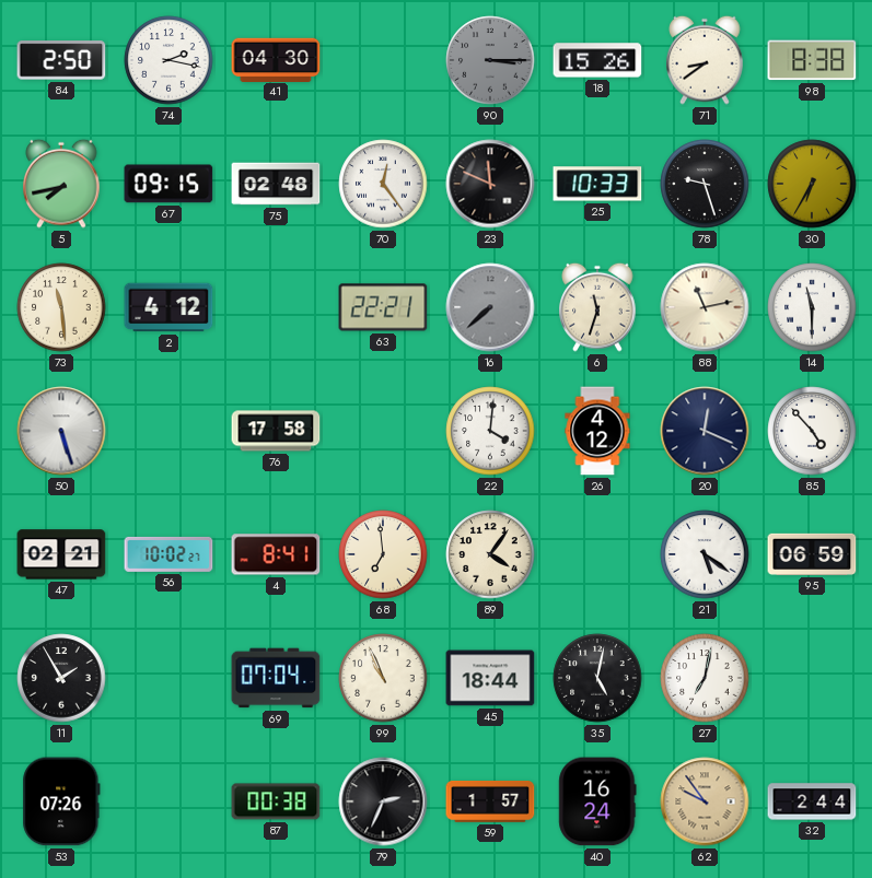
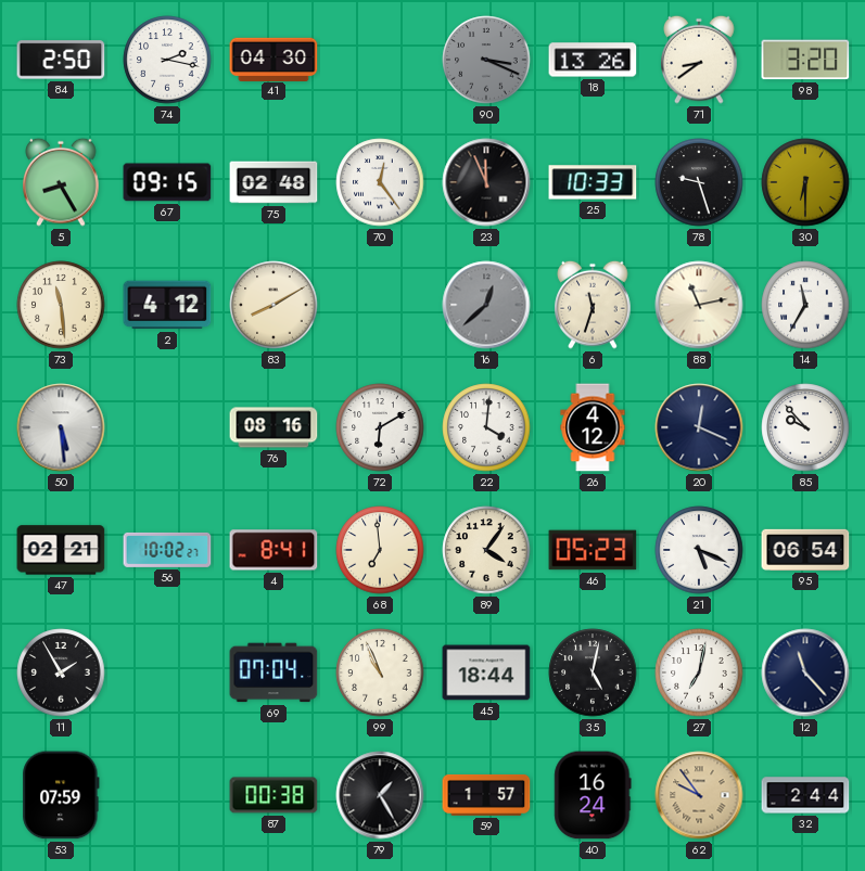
90: 3:15 -> 3:19 (486, 60)
18: 15:26 -> 13:26 (593, 60)
98: 8:38 -> 3:20 (805, 60)
5: 7:43 -> 8:25 (61, 182)
23: 11:49 -> 11:56 (486, 182)
30: 6:35 -> 6:30 (805, 182)
83: none -> 8:10 (274, 305)
63: 22:21 -> none (383, 307)
16: 7:38 -> 12:38 (486, 305)
14: 11:30 -> 11:35 (805, 305)
50: 5:27 -> 5:29 (61, 427)
76: 17:58 -> 08:16 (274, 427)
72: none -> 6:10 (380, 427)
85: 4:53 -> 9:53 (805, 427)
46: none -> 05:23 (593, 550)
21: 5:21 -> 5:19 (699, 550)
95: 06:59 -> 06:54 (805, 550)
12: none -> 11:23 (805, 673)
53: 07:26 -> 07:59 (61, 795)
79: 2:34 -> 1:25 (380, 795)
